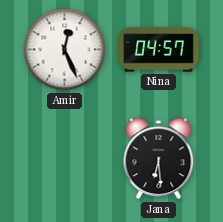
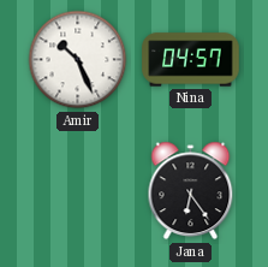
Amir: 12:26 -> 10:26 (78, 60)
Jana: 6:29 -> 6:24 (191, 191)
